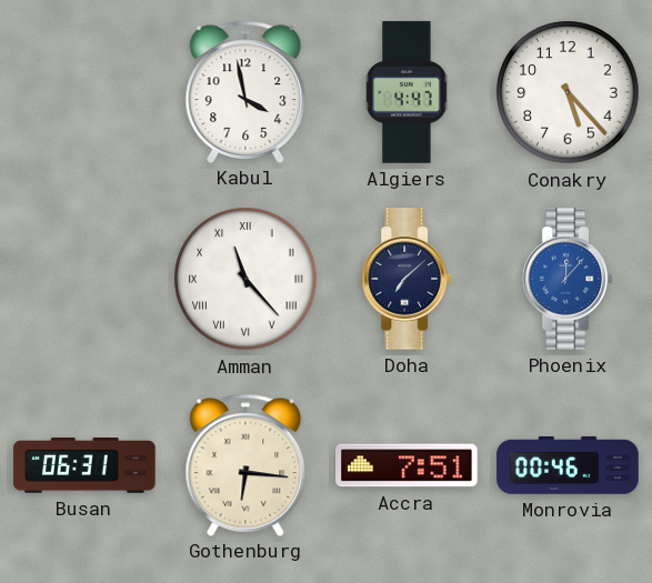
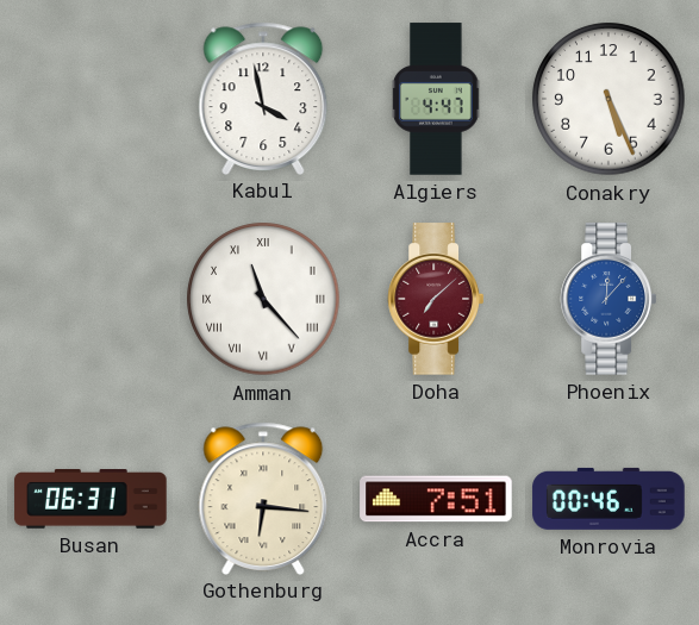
Conakry: 5:23 -> 5:26 (608, 99)
Doha dial: navy -> burgundy (435, 299)
